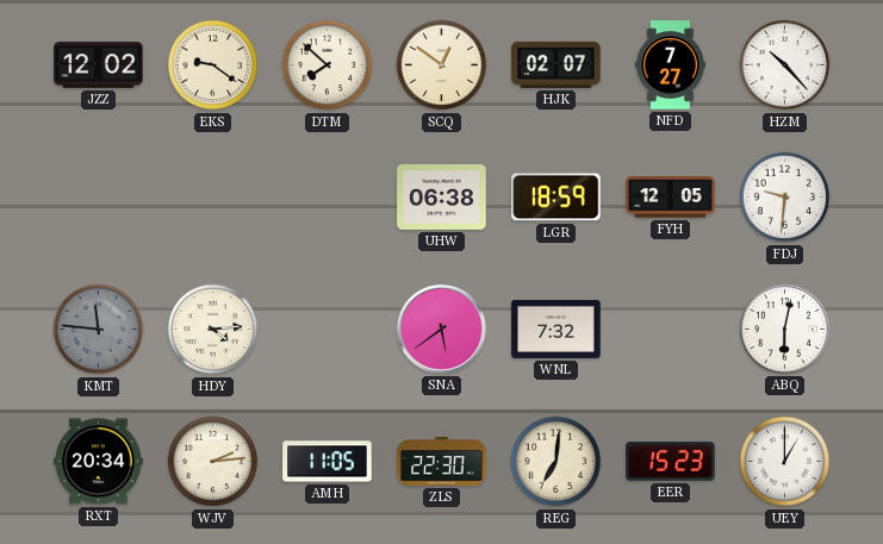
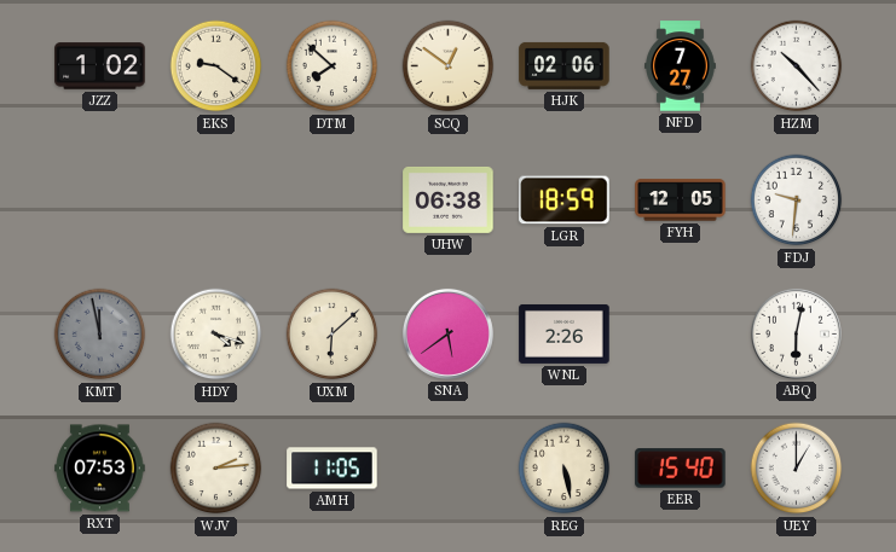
JZZ: 12:02 -> 1:02 (100, 66)
HJK: 02:07 -> 02:06 (565, 65)
KMT: 11:46 -> 11:58 (100, 335)
HDY: 4:14 -> 4:18 (216, 335)
UXM: none -> 6:08 (333, 335)
WNL: 7:32 -> 2:26 (565, 333)
RXT: 20:34 -> 07:53 (100, 469)
ZLS: 22:30 -> none (442, 462)
REG: 7:01 -> 5:28 (565, 469)
EER: 15:23 -> 15:40 (681, 469)
